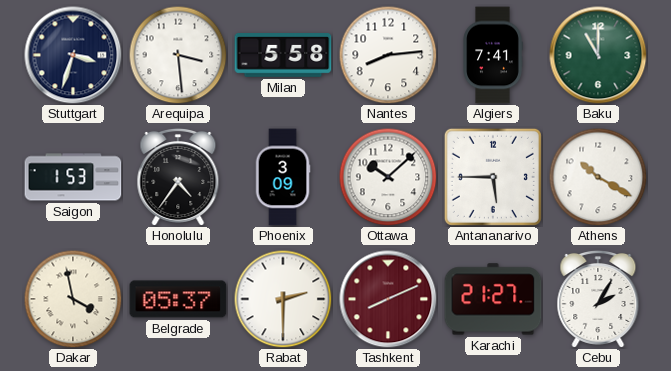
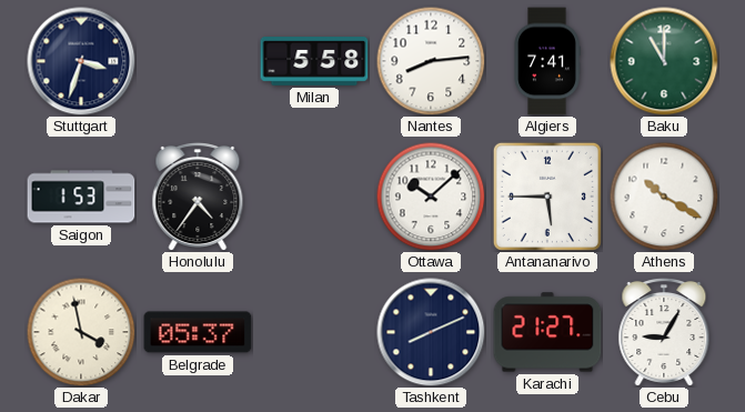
Arequipa: 3:29 -> none (178, 55)
Phoenix: 3:09 -> none (283, 177)
Rabat: 2:30 -> none (283, 299)
Tashkent dial: burgundy -> navy (431, 332)
Cebu: 2:05 -> 9:05 (664, 332)
